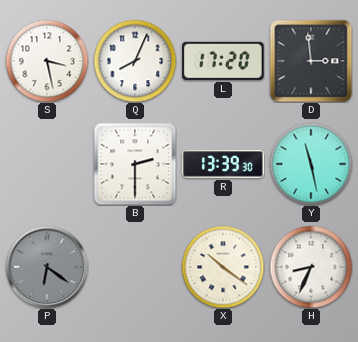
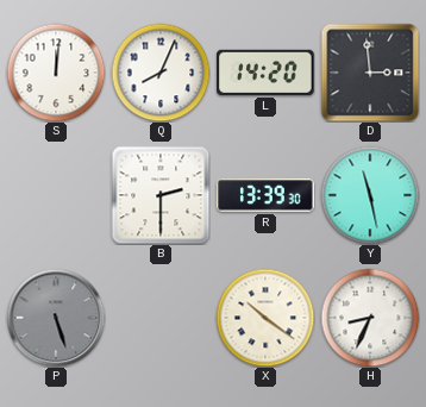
S: 3:28 -> 12:01 (56, 73)
L: 17:20 -> 14:20 (265, 73)
P: 6:21 -> 5:27 (56, 318)
